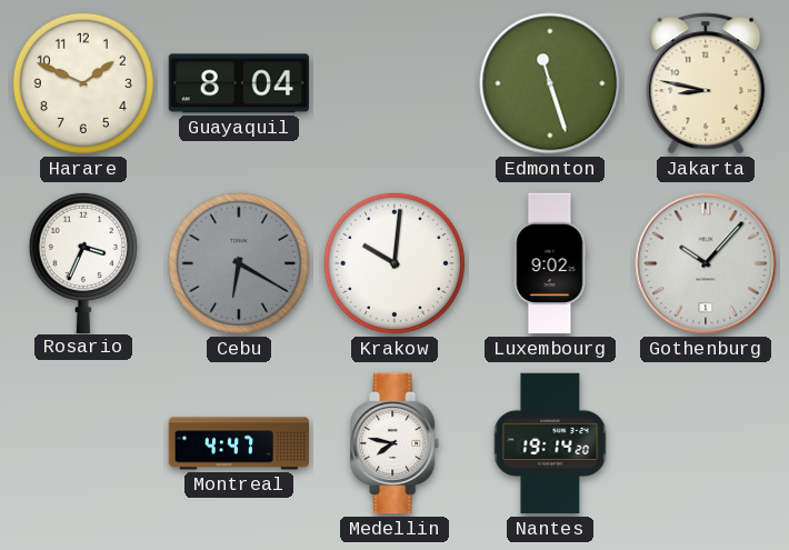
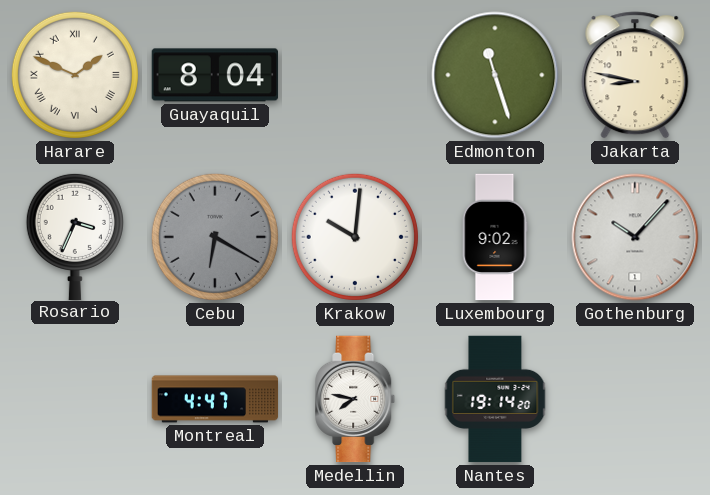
Harare numerals: Arabic -> Roman (75, 75)
